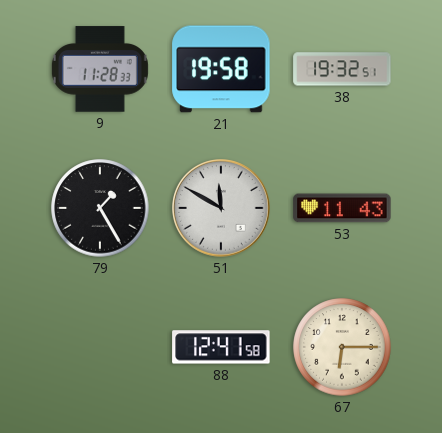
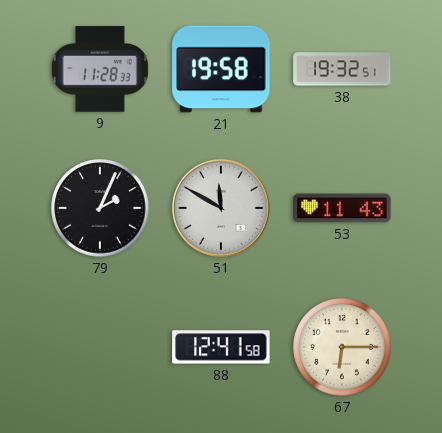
79: 1:25 -> 2:04 (100, 208)
